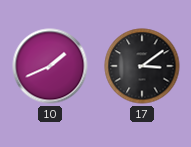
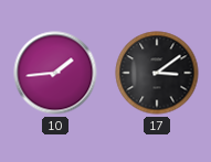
10: 1:41 -> 1:44 (55, 73)
